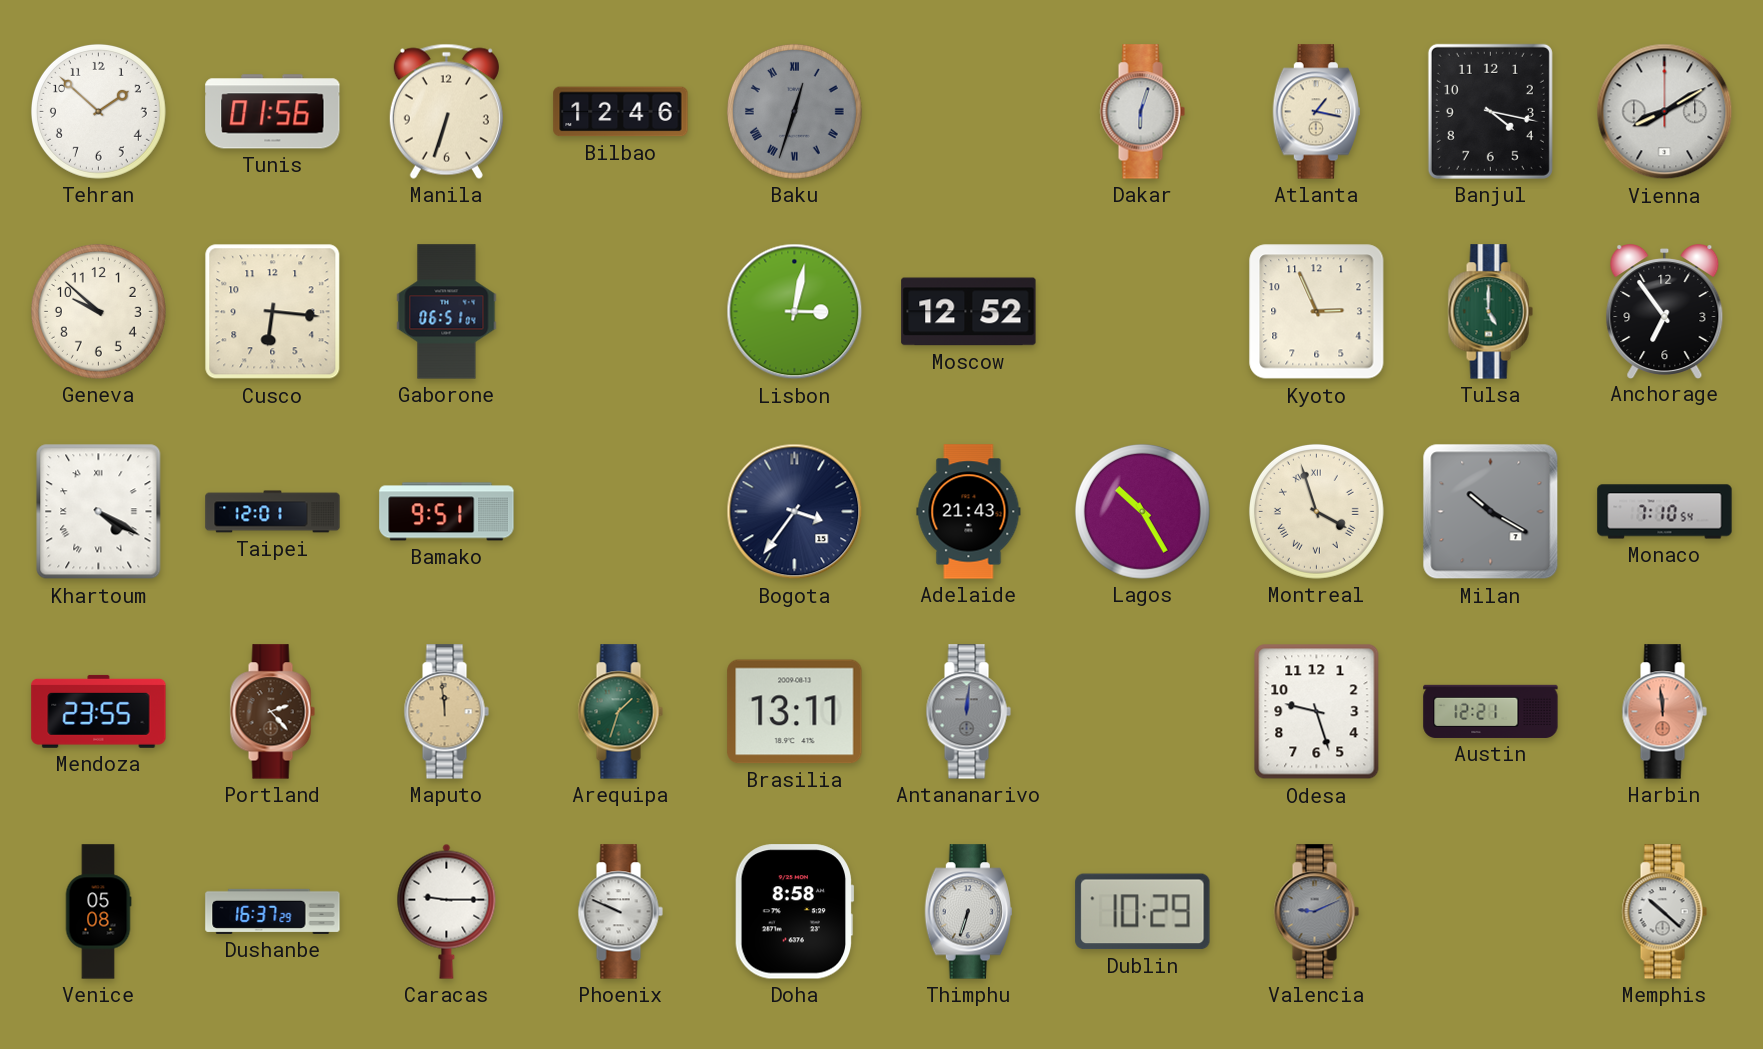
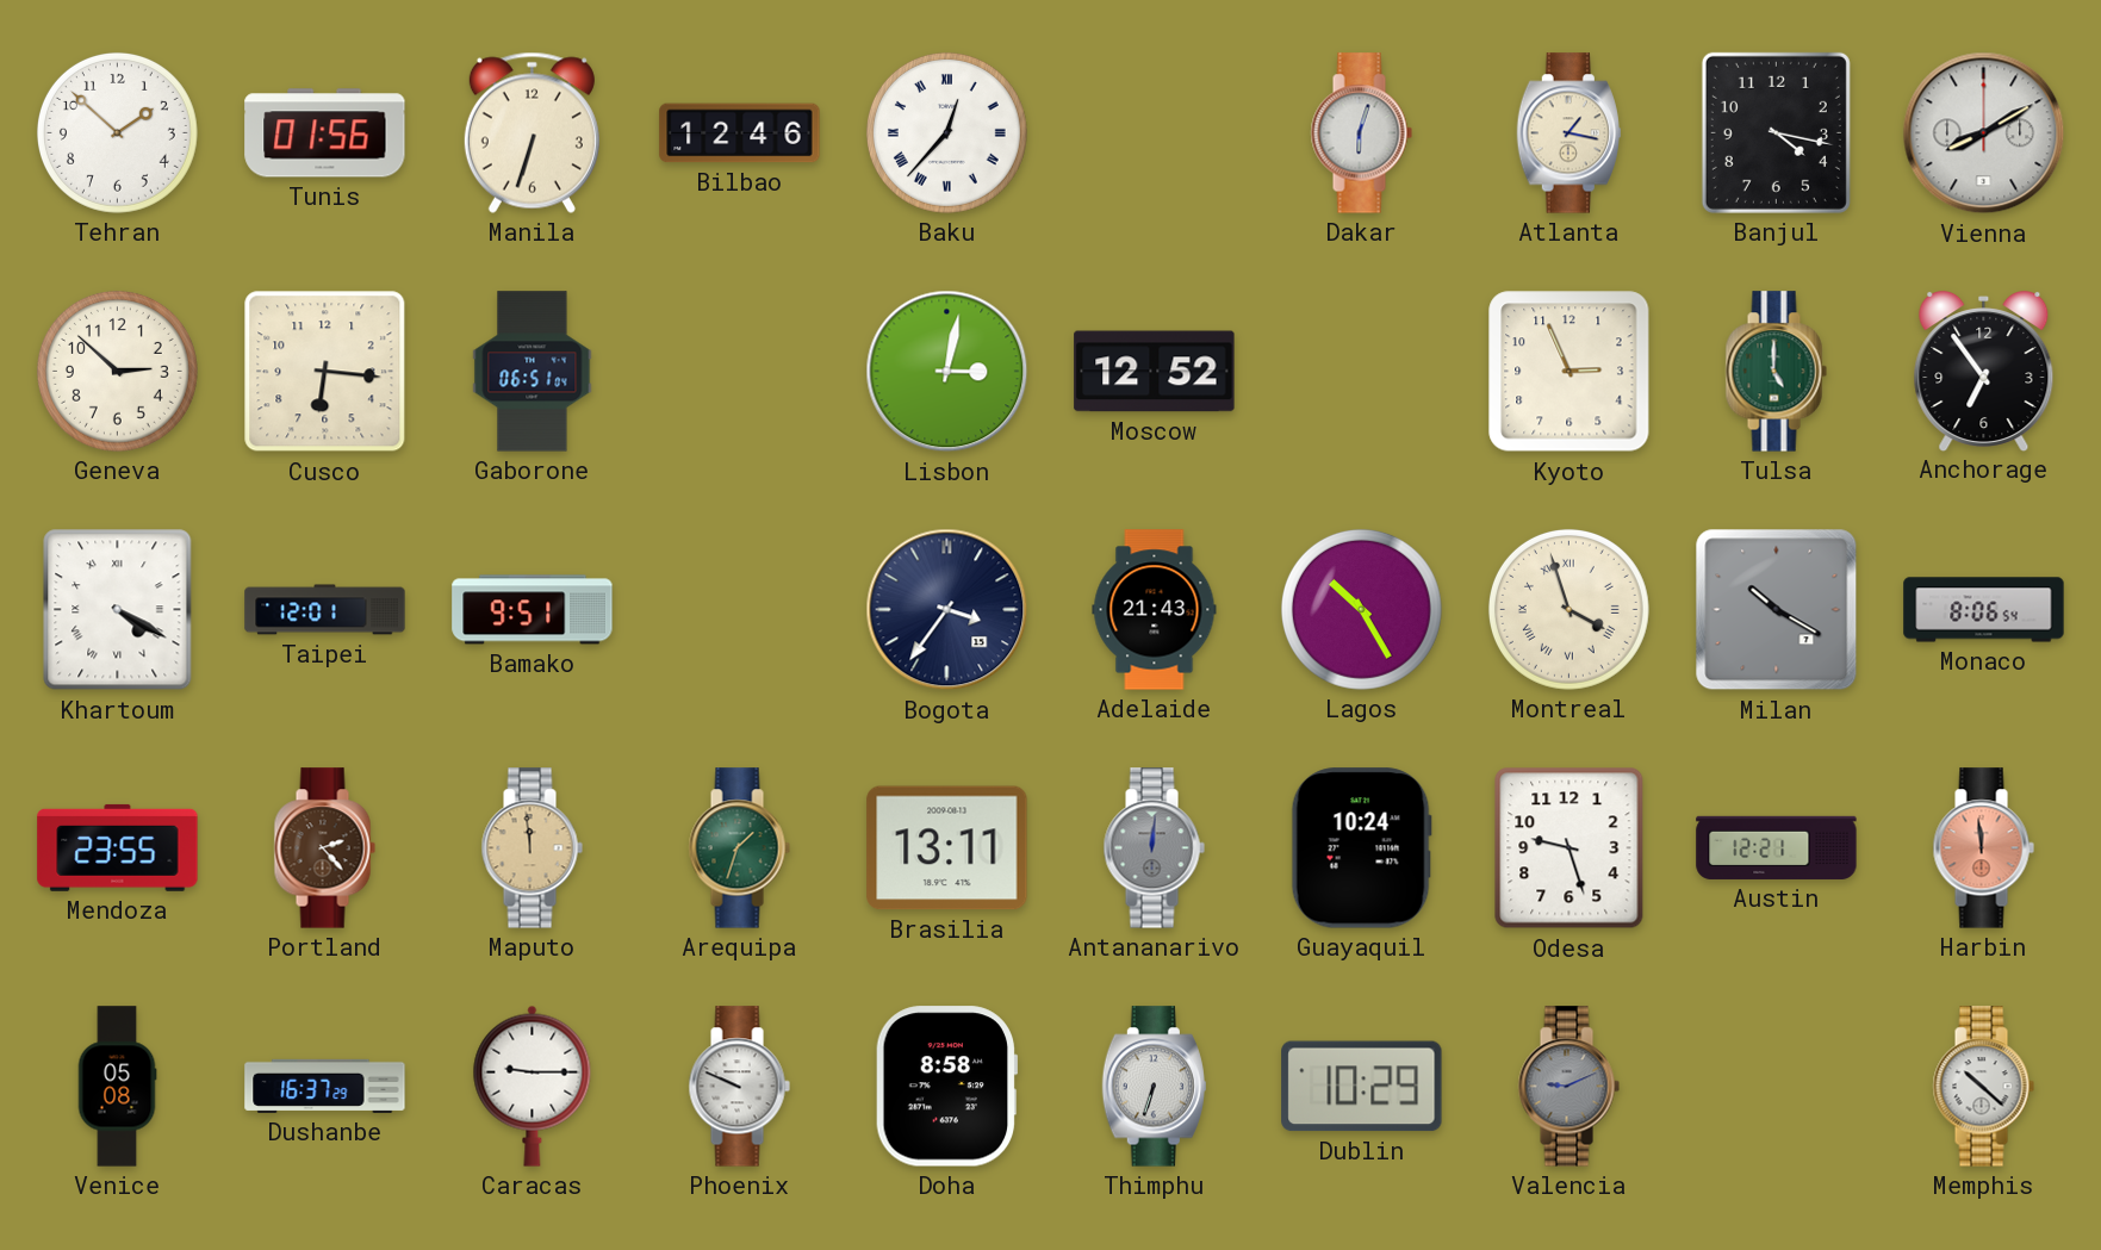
Baku: 12:33 -> 12:37 (946, 132)
Baku dial: grey -> white (946, 132)
Geneva: 9:52 -> 2:52 (117, 371)
Monaco: 7:10 -> 8:06 (1984, 610)
Guayaquil: none -> 10:24 (1361, 848)
